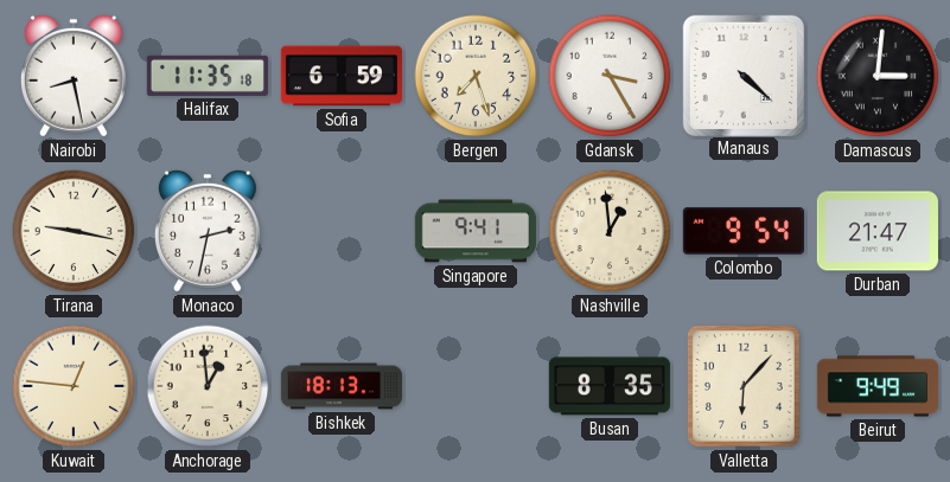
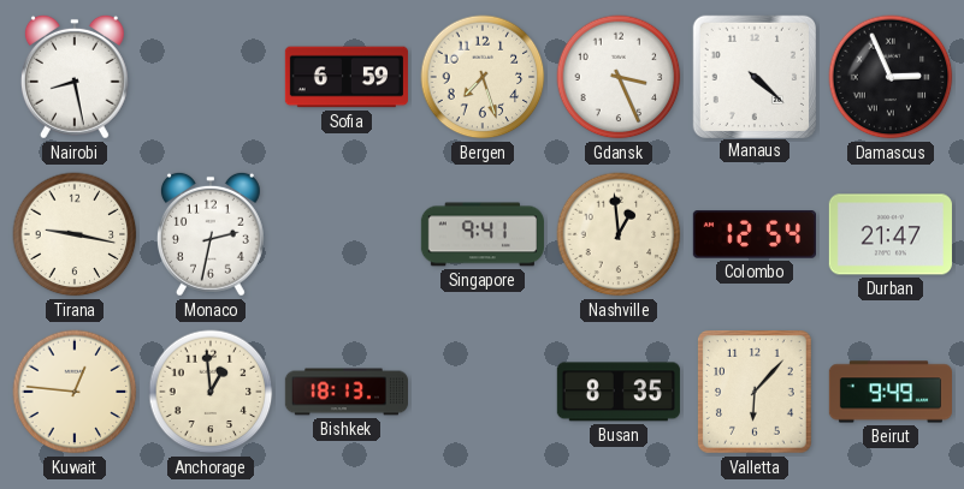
Halifax: 11:35 -> none (208, 76)
Gdansk: 3:25 -> 3:26 (619, 77)
Damascus: 3:01 -> 2:56 (891, 77)
Colombo: 9:54 -> 12:54 (755, 234)
